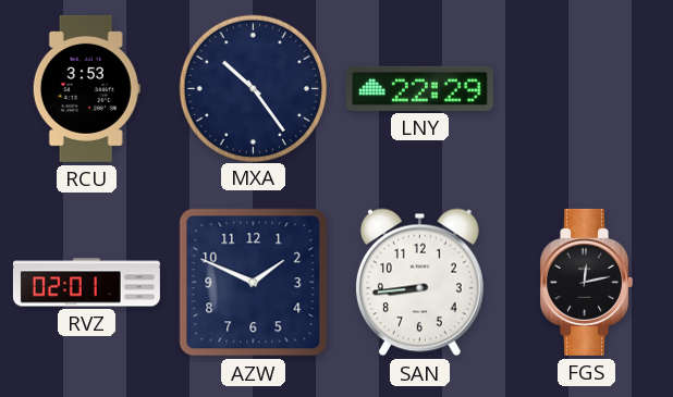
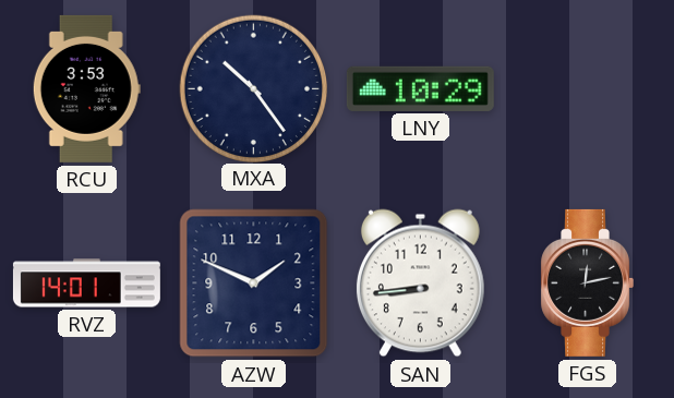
LNY: 22:29 -> 10:29 (420, 88)
RVZ: 02:01 -> 14:01 (86, 284)
